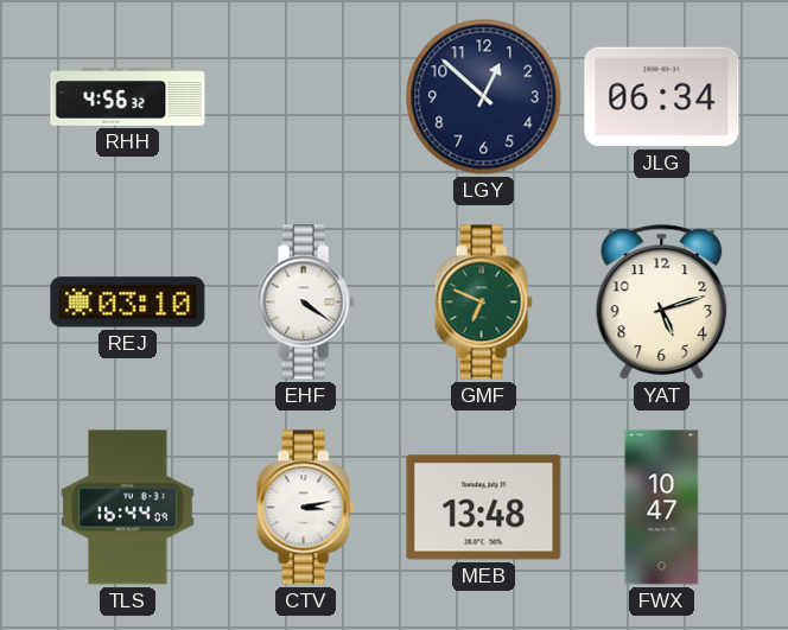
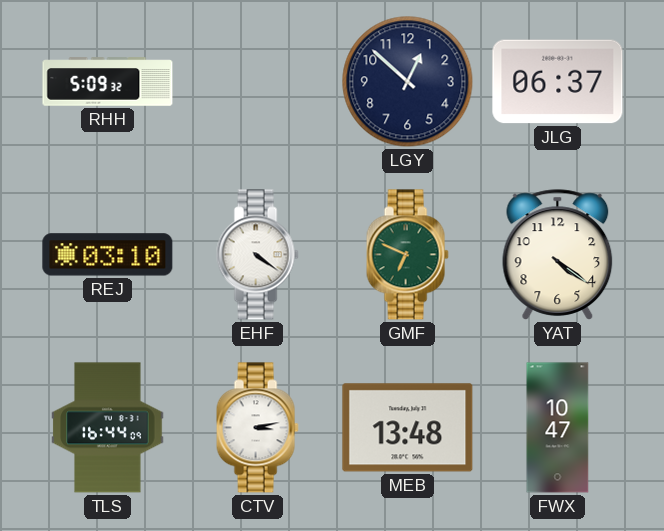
RHH: 4:56 -> 5:09 (108, 82)
JLG: 06:34 -> 06:37 (558, 82)
YAT: 5:12 -> 4:21 (558, 255)
